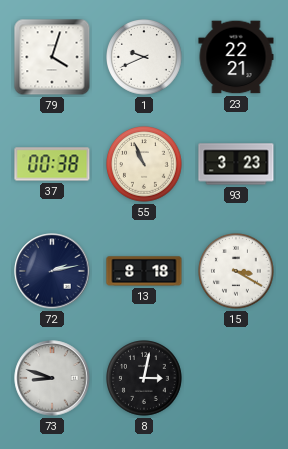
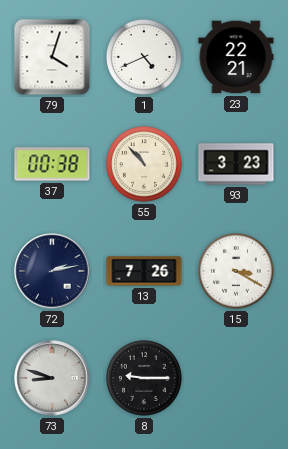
1: 9:41 -> 4:41 (145, 58)
55: 10:56 -> 10:53 (145, 165)
13: 8:18 -> 7:26 (144, 271)
8: 3:02 -> 9:15 (145, 379)
